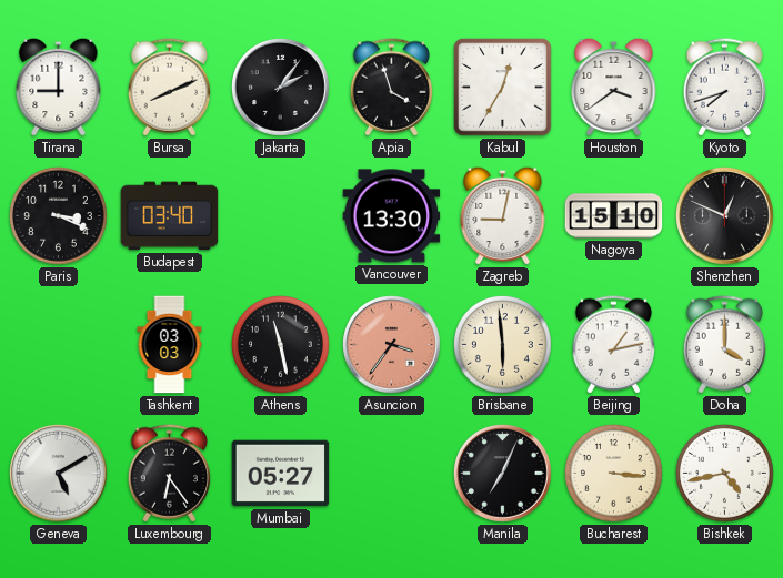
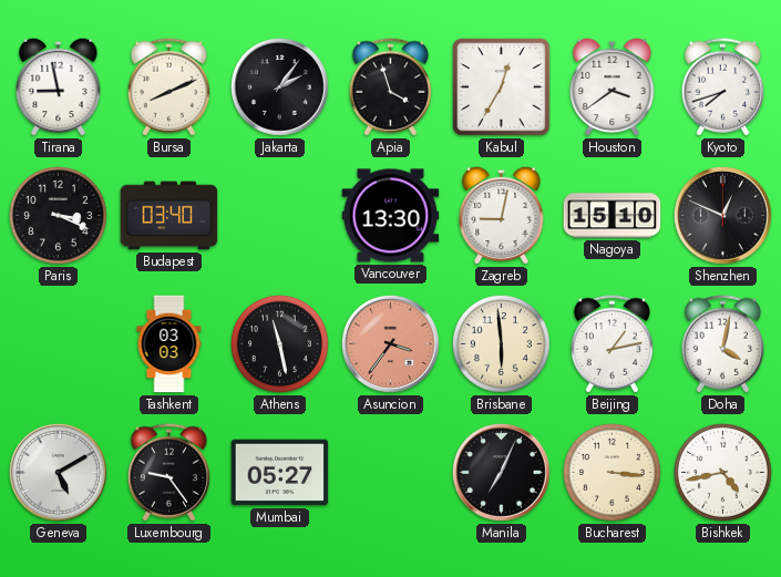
Tirana: 9:00 -> 8:58 (59, 86)
Doha: 4:00 -> 4:02 (722, 344)
Luxembourg: 6:24 -> 9:24 (168, 473)
